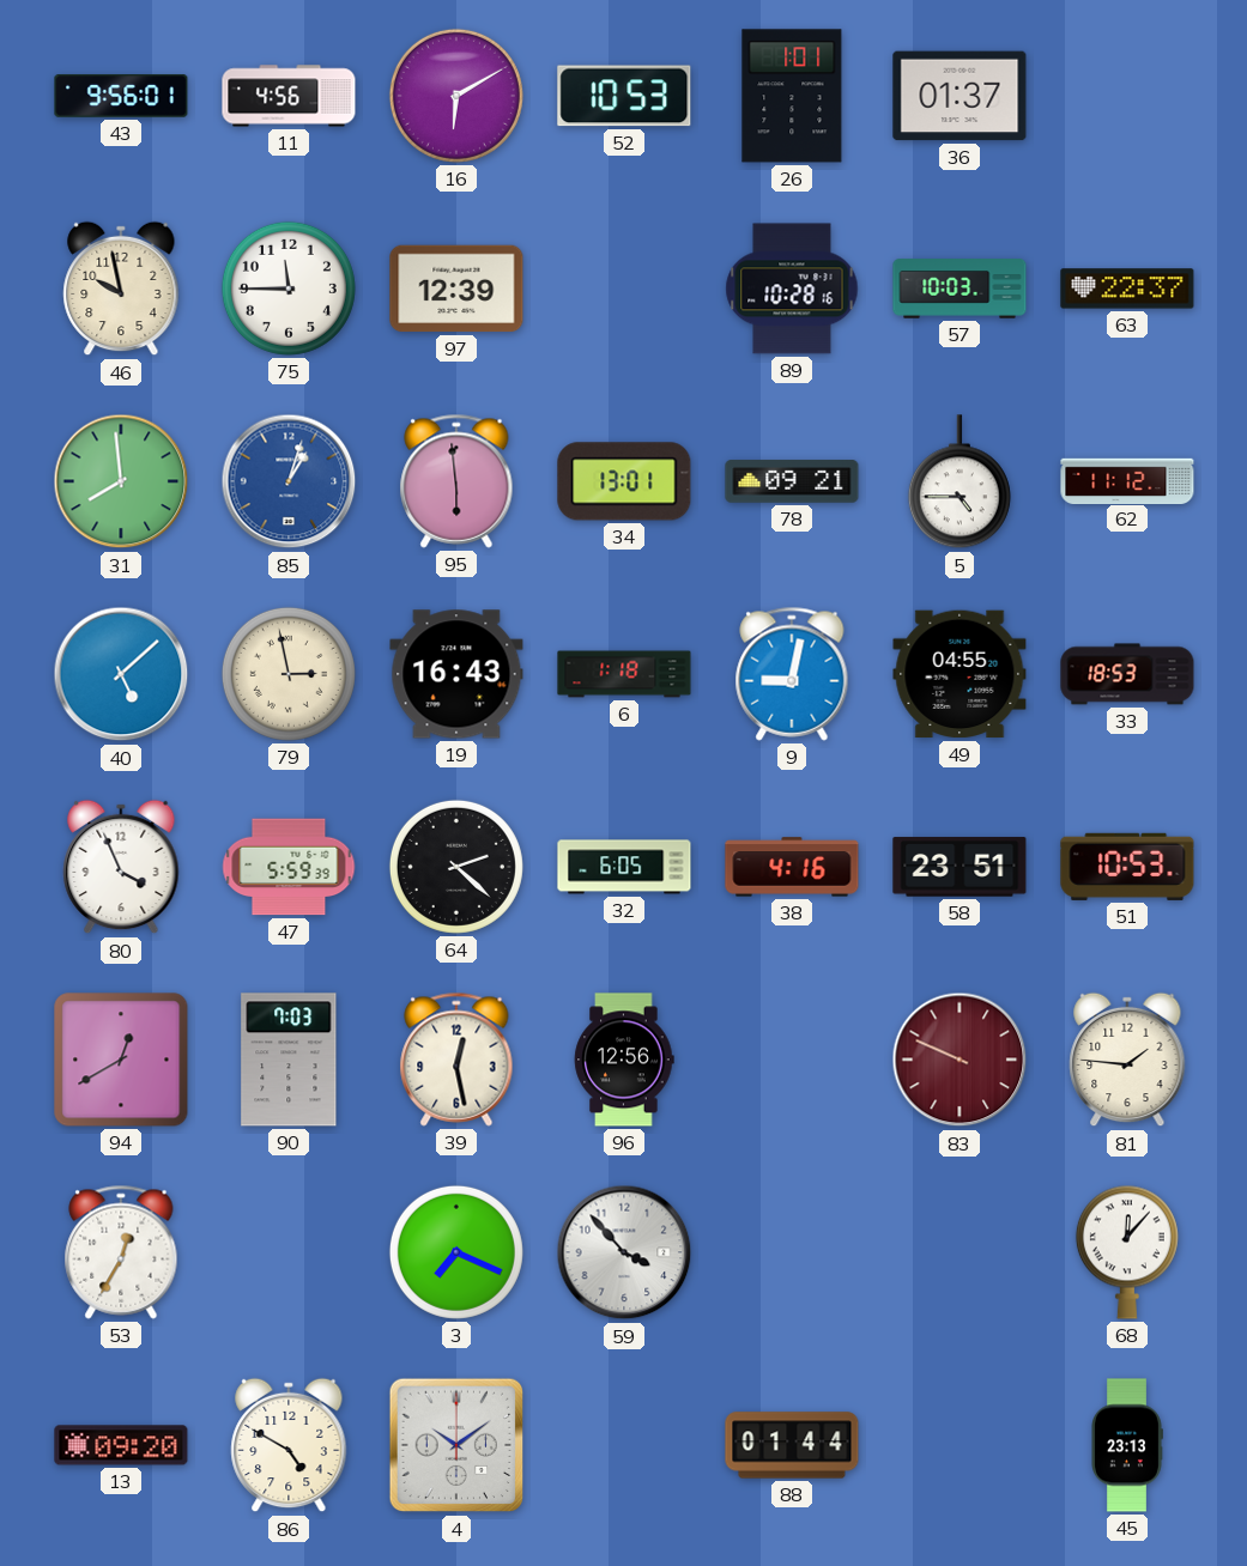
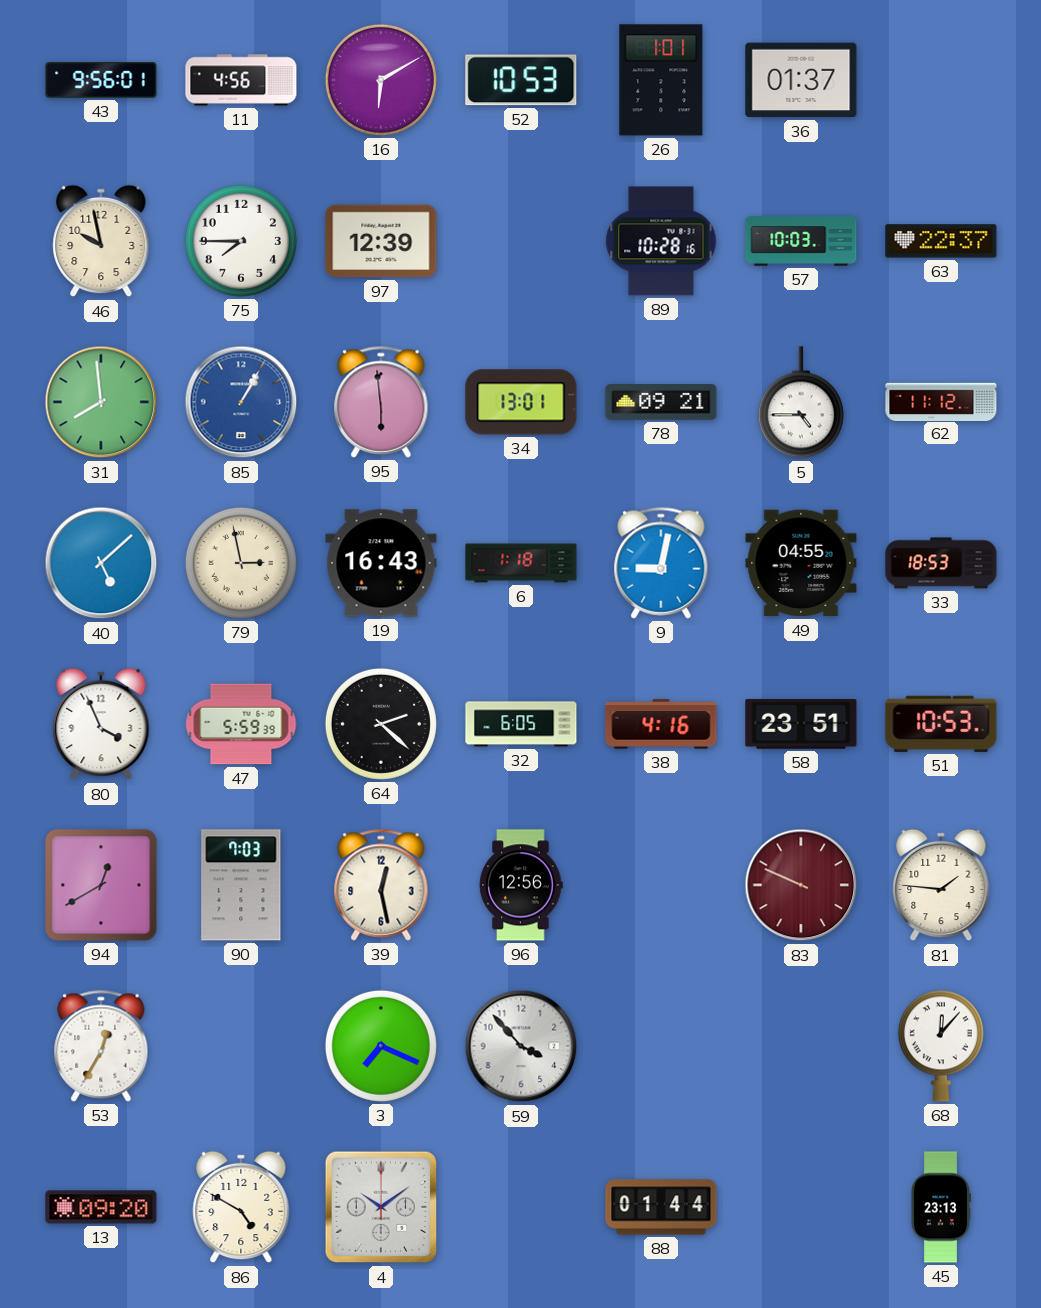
75: 11:45 -> 7:45 (241, 241)
85: 1:03 -> 1:05 (241, 402)
